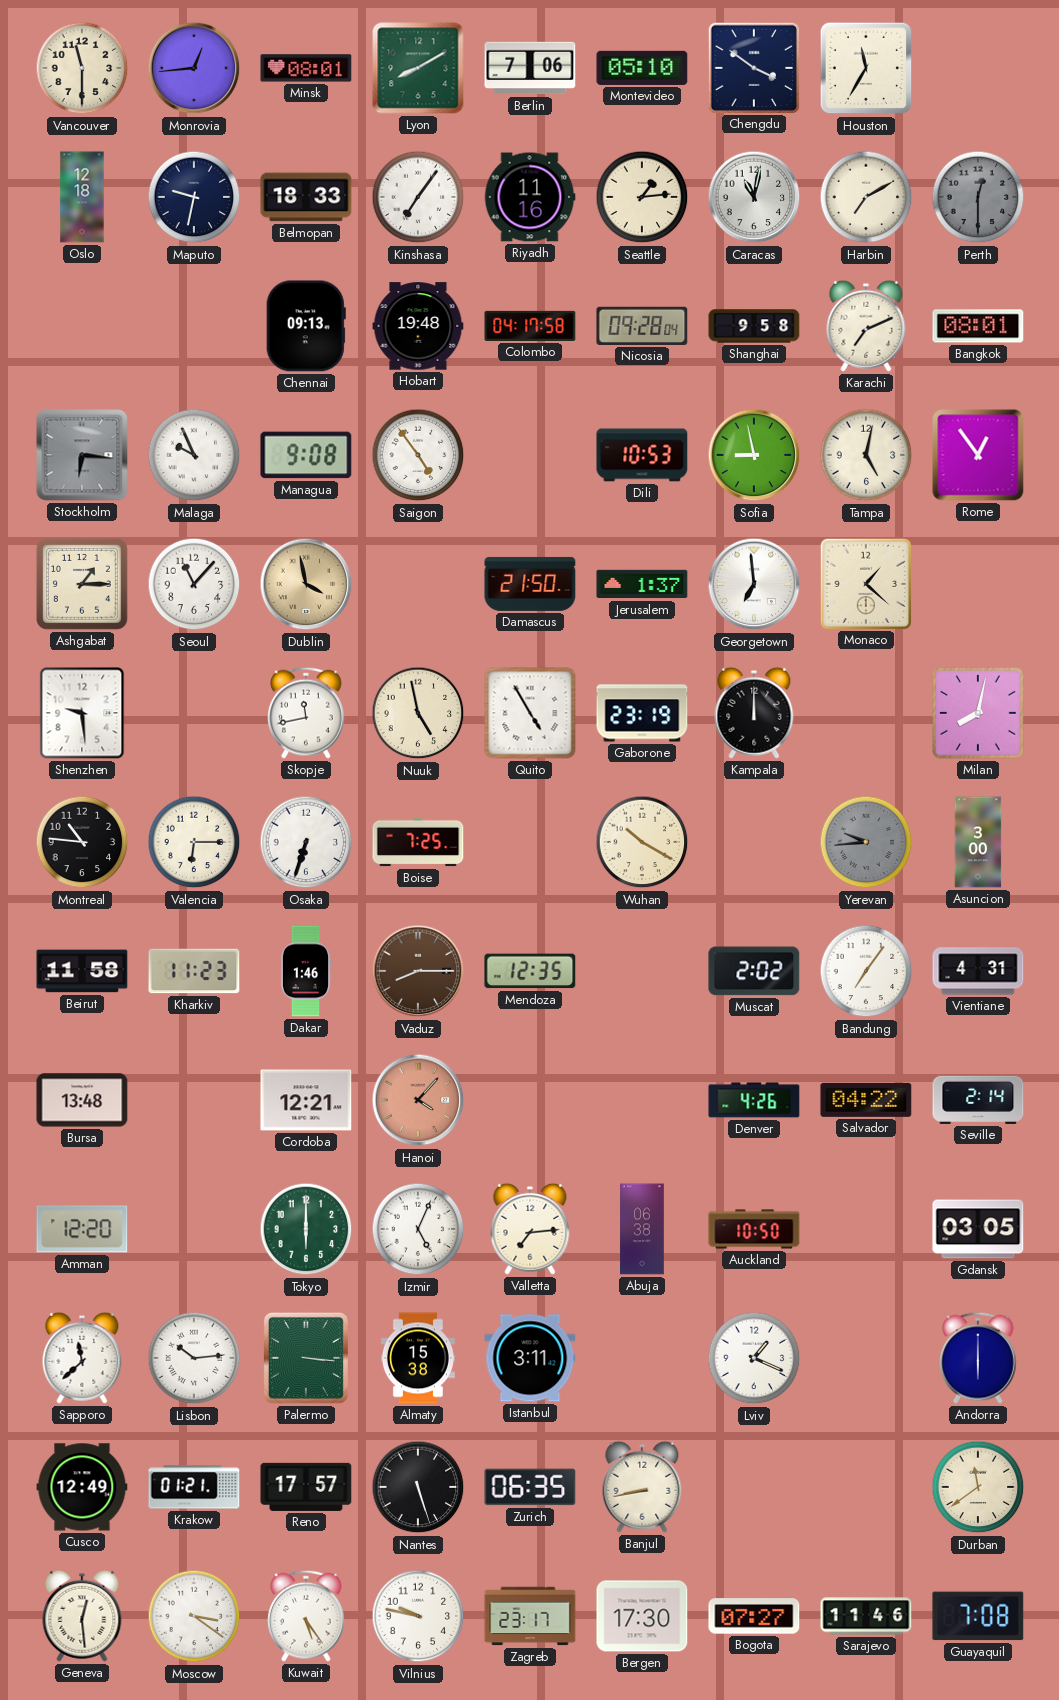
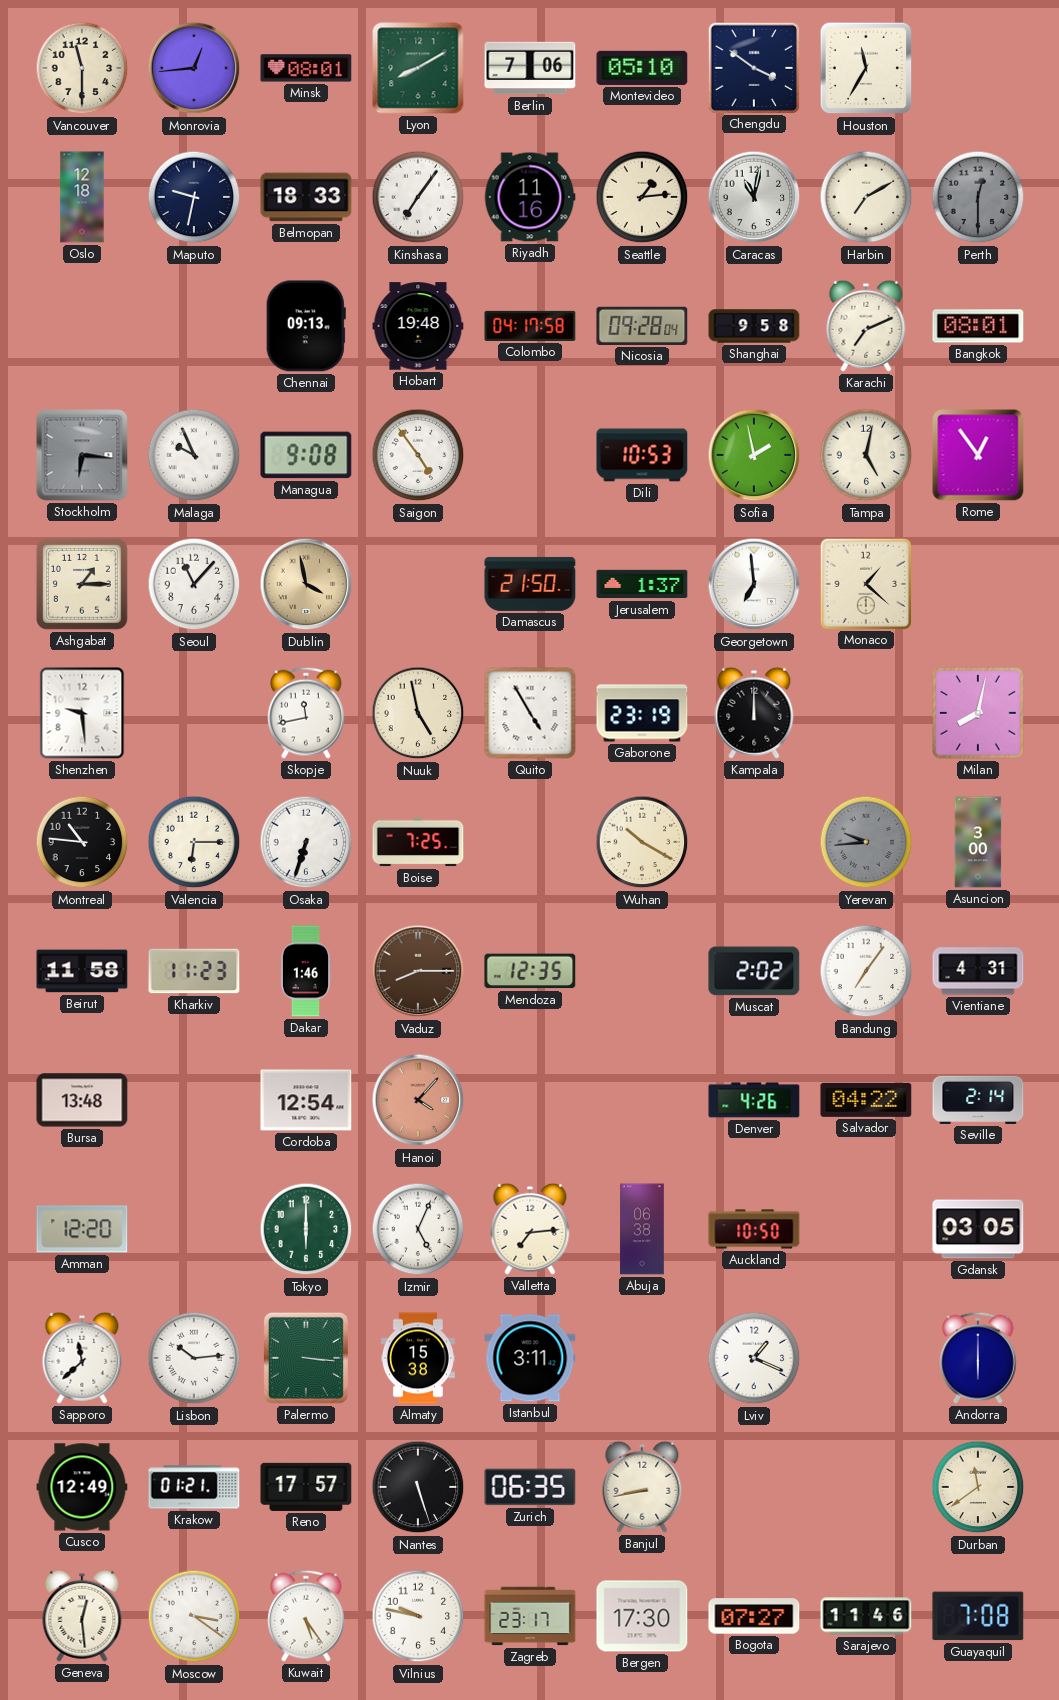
Sofia: 8:58 -> 1:58 (754, 455)
Cordoba: 12:21 -> 12:54 (306, 1100)
